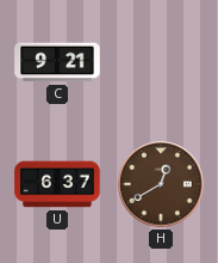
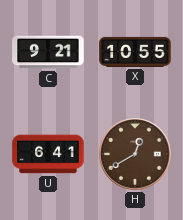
X: none -> 10:55 (135, 52)
U: 6:37 -> 6:41 (48, 154)
